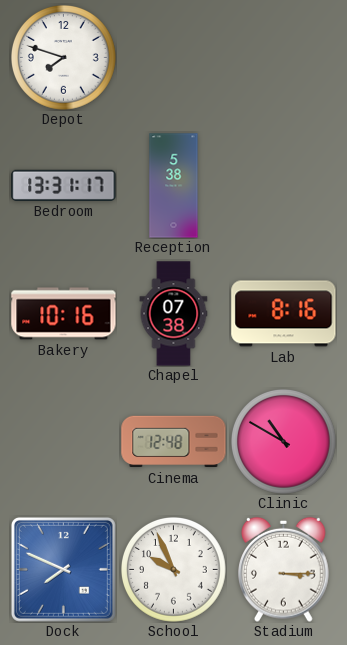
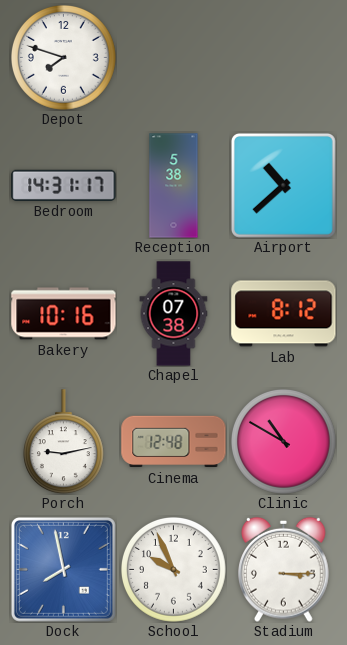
Bedroom: 13:31 -> 14:31 (64, 185)
Airport: none -> 10:38 (283, 185)
Lab: 8:16 -> 8:12 (284, 314)
Porch: none -> 9:13 (63, 442)
Dock: 7:49 -> 7:58 (63, 569)
